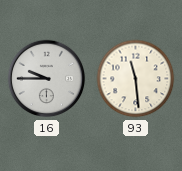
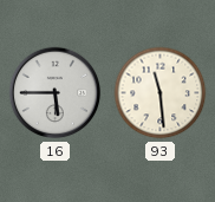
16: 9:45 -> 5:45 (56, 93)
